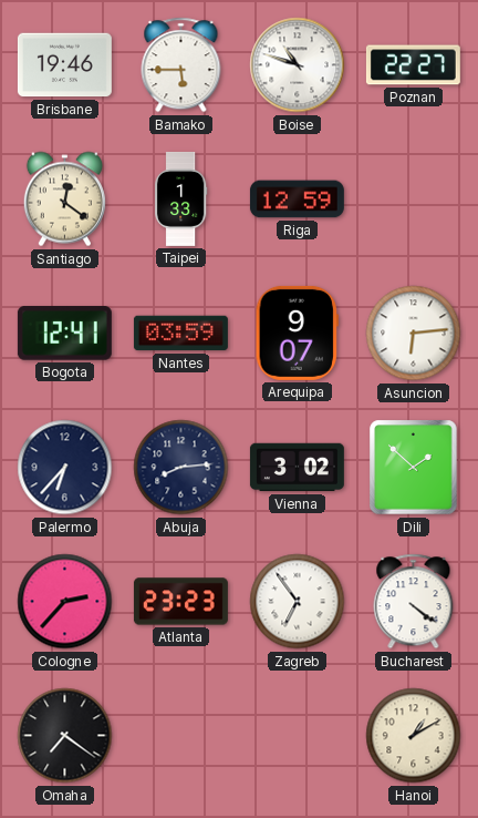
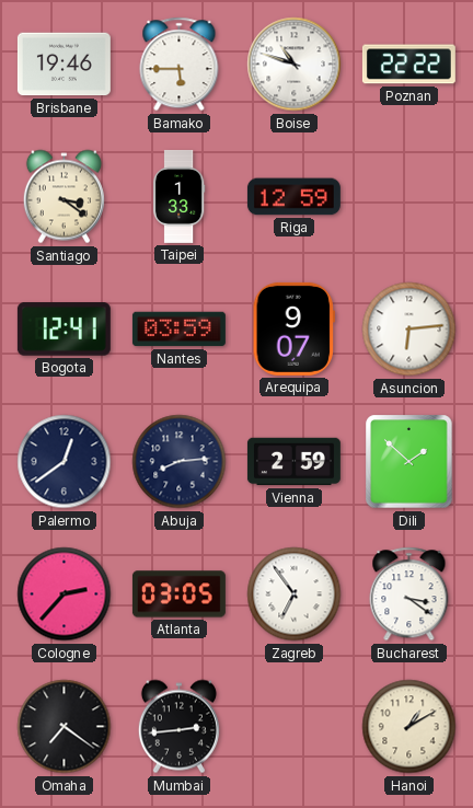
Poznan: 22:27 -> 22:22 (408, 65)
Santiago: 12:21 -> 3:21 (64, 197)
Palermo: 6:37 -> 12:39 (65, 462)
Vienna: 3:02 -> 2:59 (293, 462)
Atlanta: 23:23 -> 03:05 (178, 595)
Bucharest: 4:21 -> 3:21 (409, 595)
Mumbai: none -> 2:44 (178, 727)
